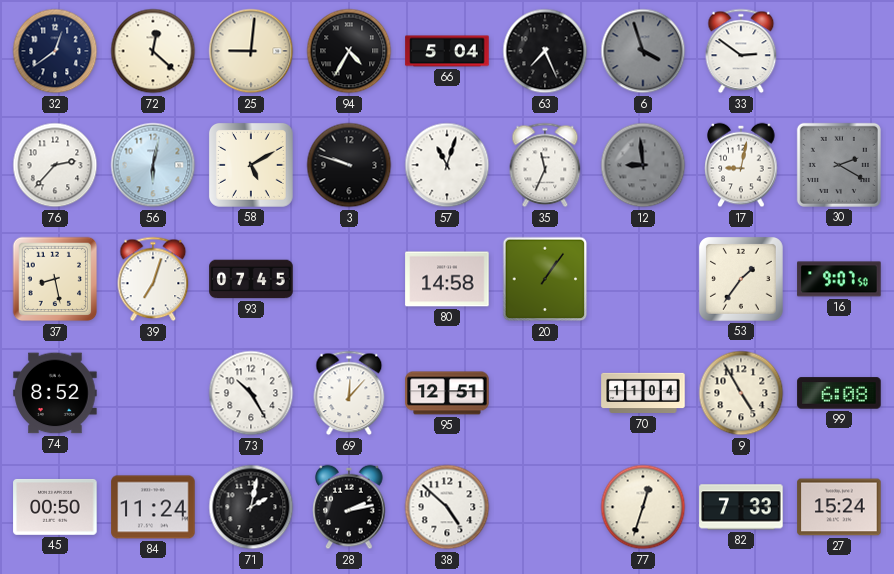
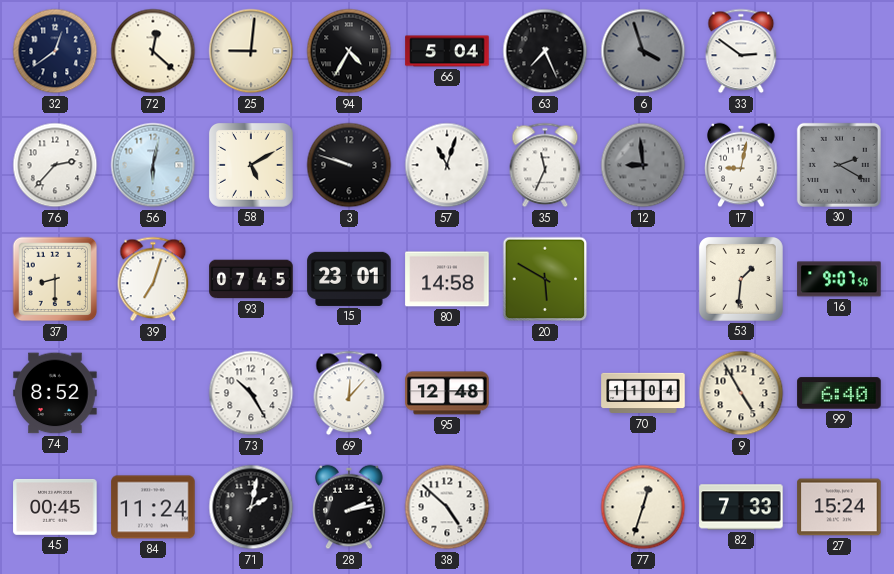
37: 8:28 -> 8:30 (55, 279)
15: none -> 23:01 (349, 279)
20: 1:06 -> 5:50 (545, 279)
53: 1:36 -> 1:31 (741, 279)
95: 12:51 -> 12:48 (447, 393)
99: 6:08 -> 6:40 (839, 393)
45: 00:50 -> 00:45 (55, 507)
